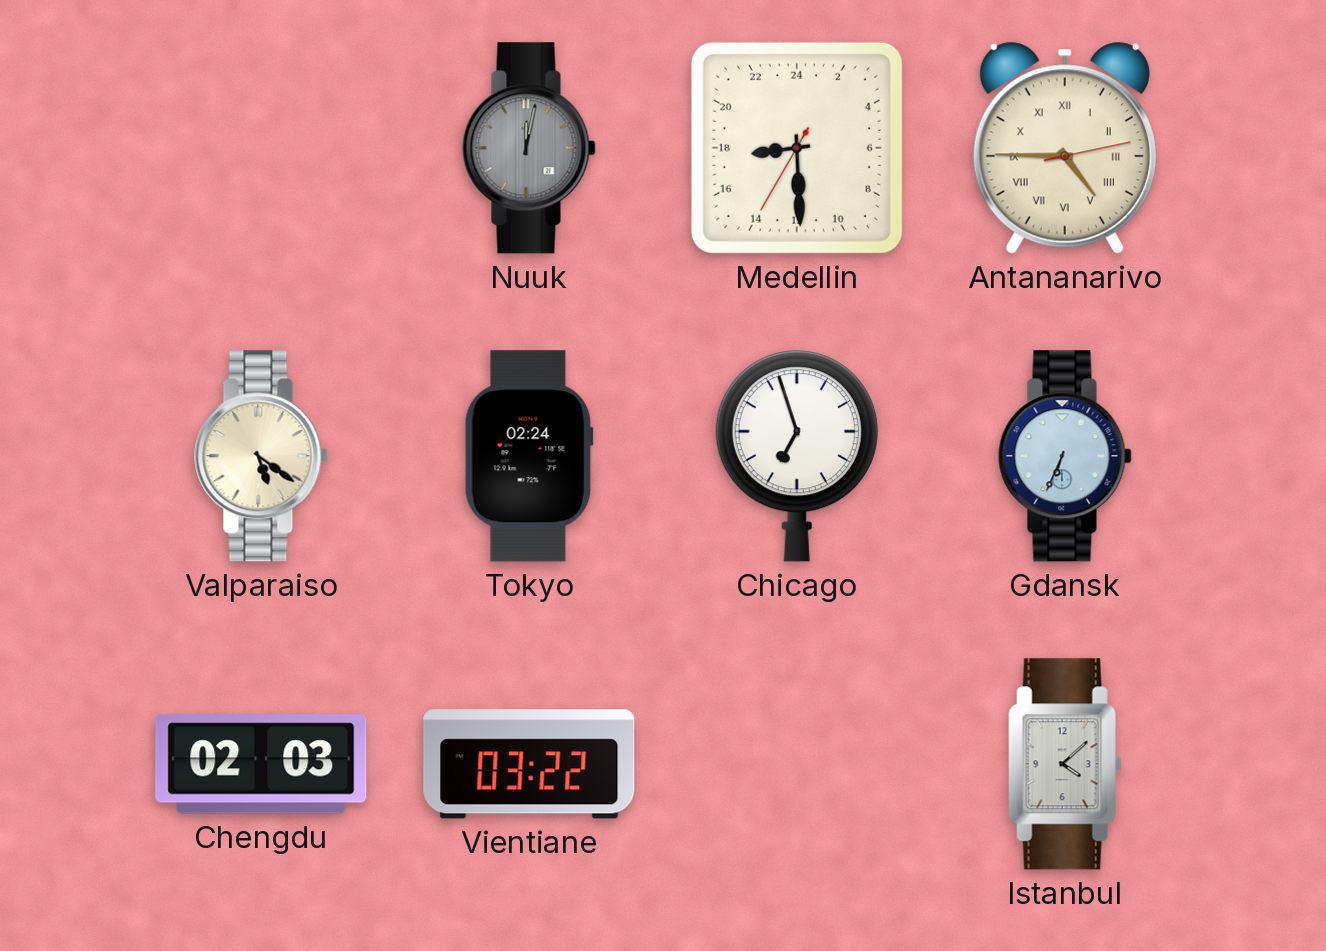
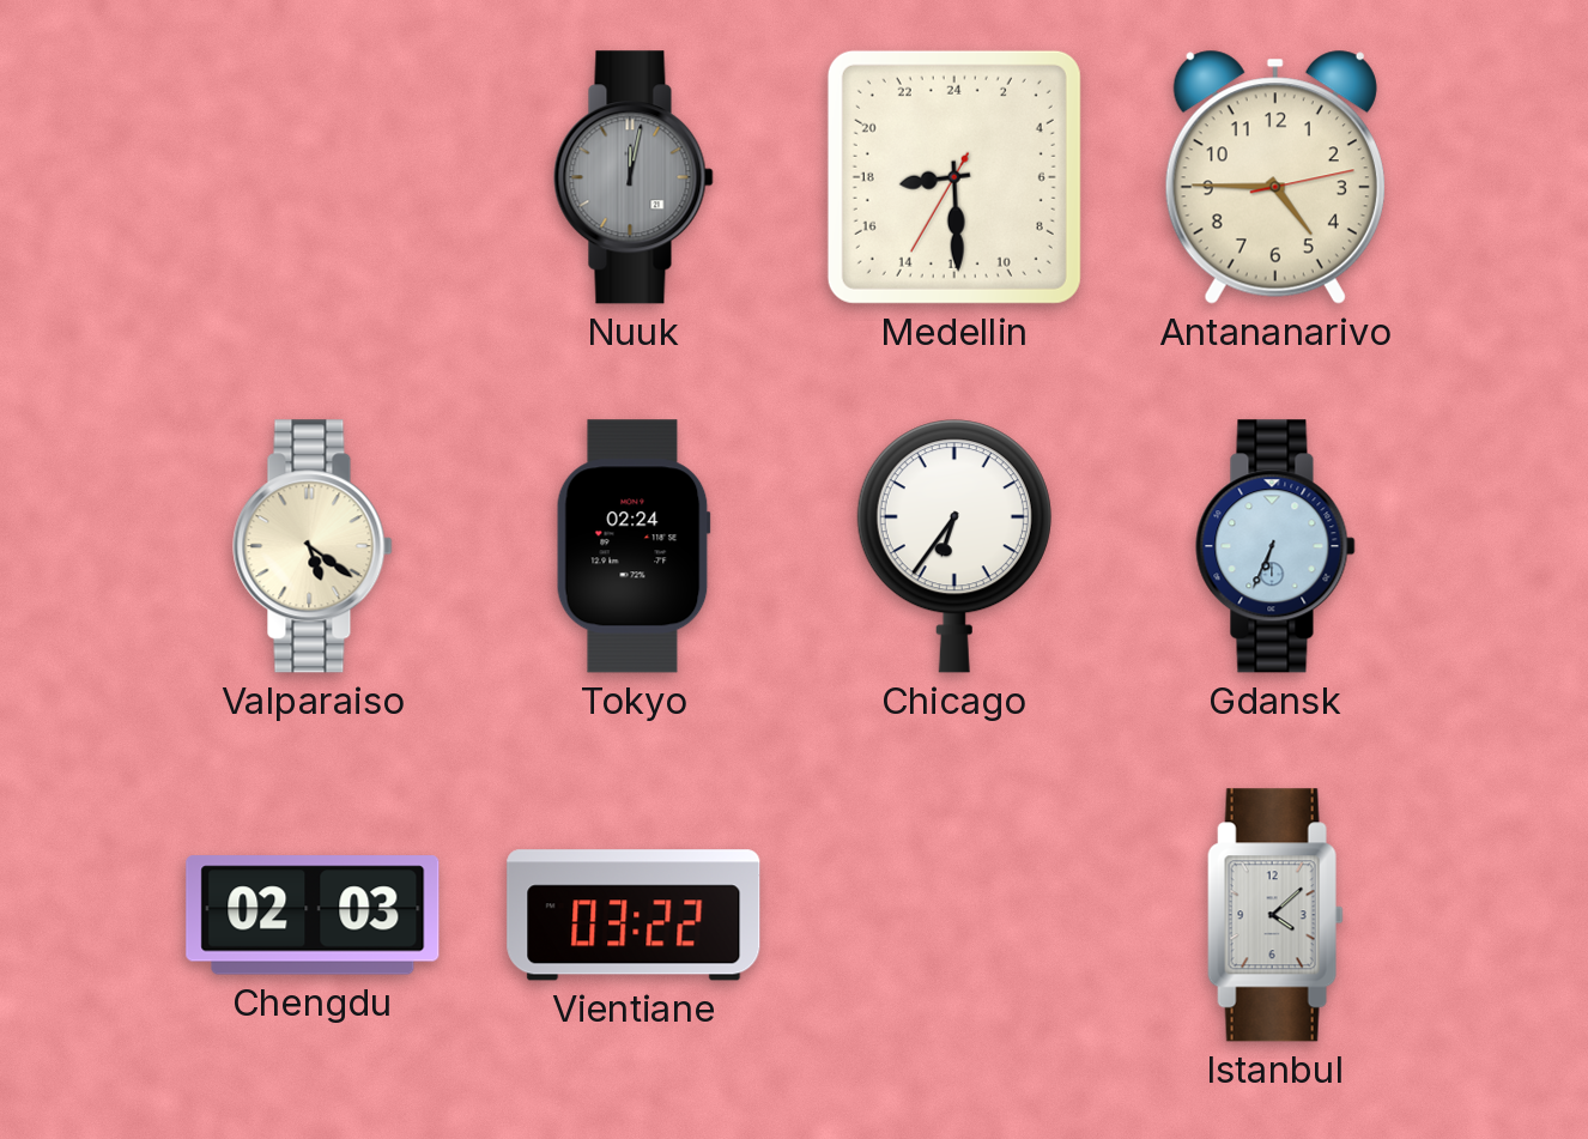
Antananarivo numerals: Roman -> Arabic (1275, 177)
Chicago: 6:57 -> 6:36 (954, 546)
